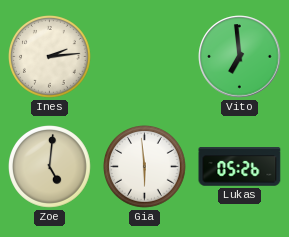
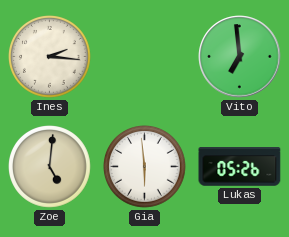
Ines: 2:14 -> 2:16 (50, 57)
